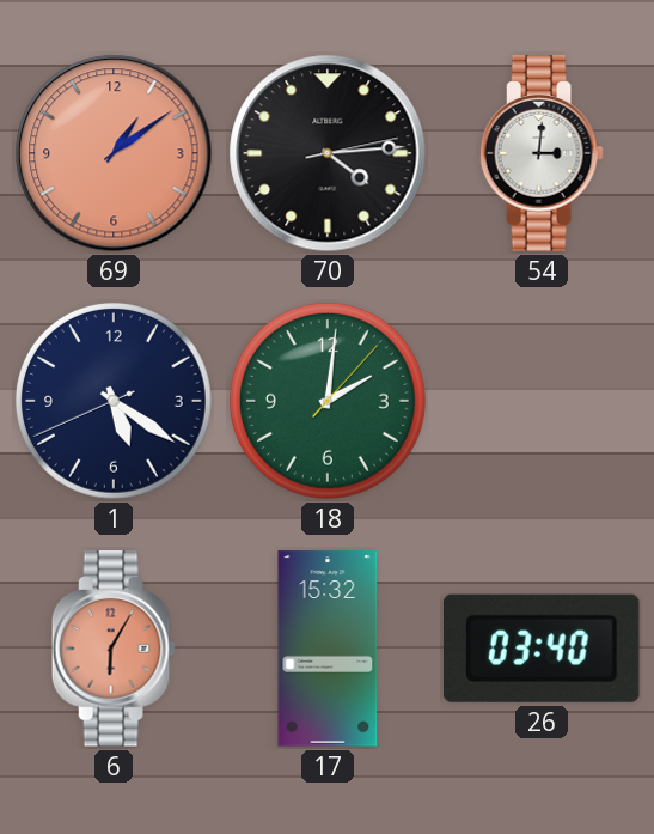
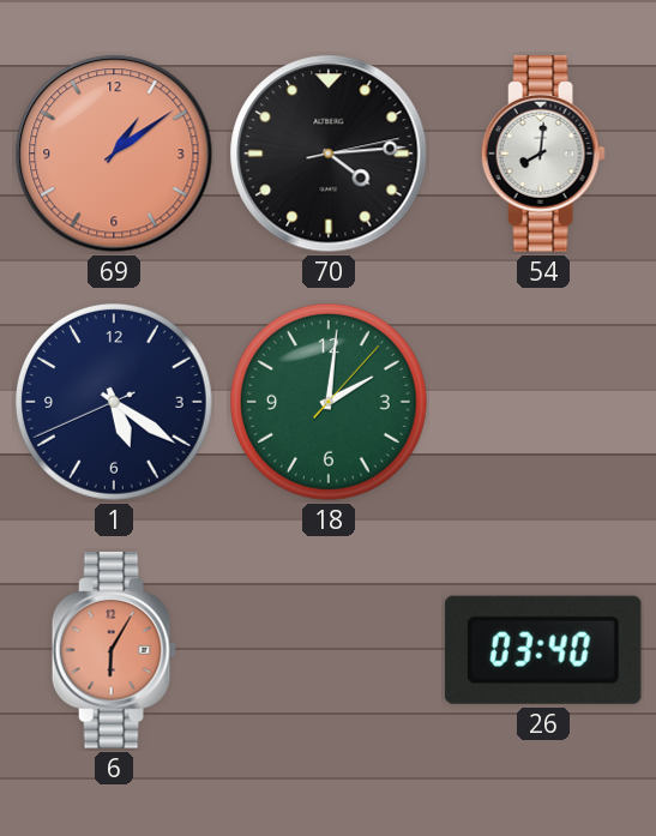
54: 3:01 -> 8:01 (543, 154)
17: 15:32 -> none (328, 649)
